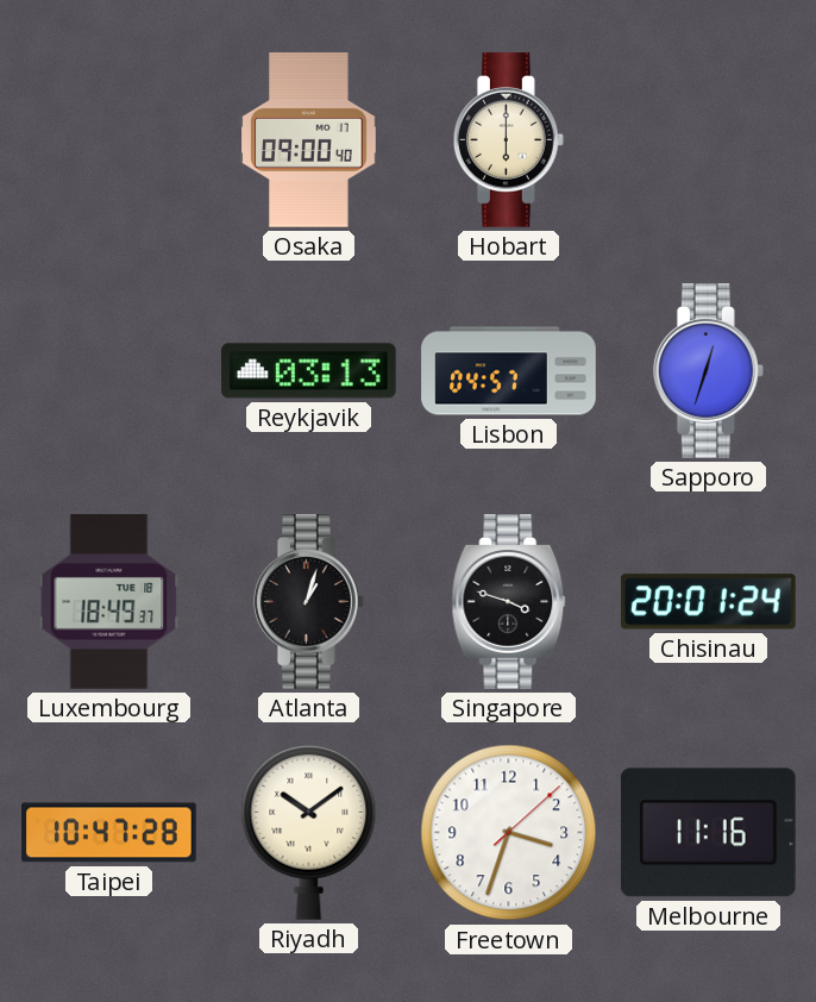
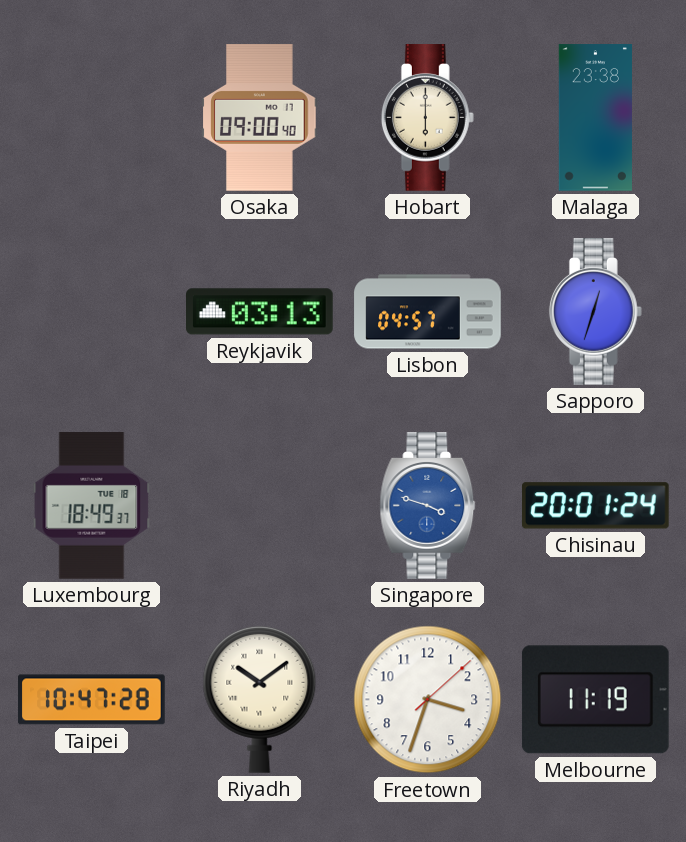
Malaga: none -> 23:38 (595, 118)
Atlanta: 1:03 -> none (308, 602)
Singapore dial: black -> blue (428, 506)
Melbourne: 11:16 -> 11:19 (595, 700)
